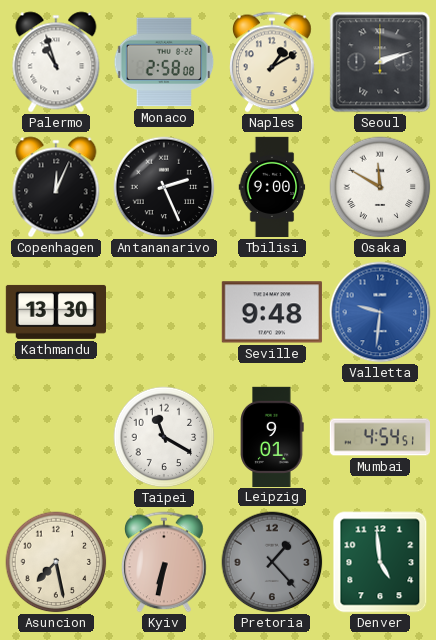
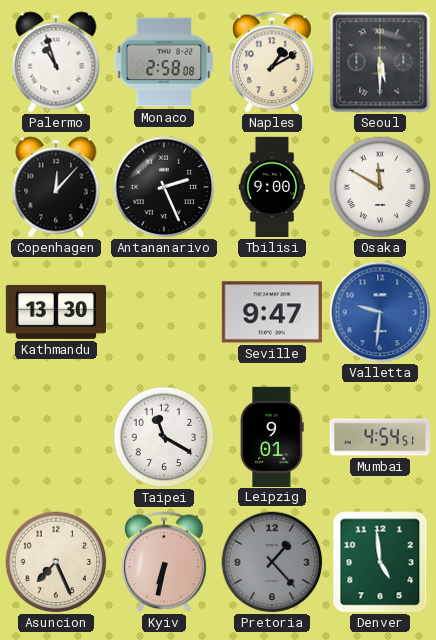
Seoul: 2:12 -> 5:30 (380, 62)
Copenhagen: 12:04 -> 12:07 (56, 187)
Seville: 9:48 -> 9:47 (272, 312)
Asuncion: 7:28 -> 7:26 (56, 562)
